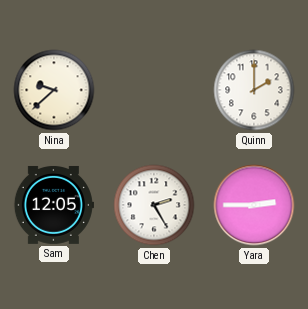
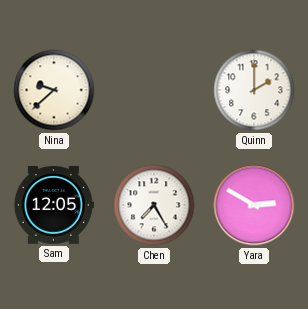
Chen: 2:25 -> 7:25 (154, 205)
Yara: 2:45 -> 2:50 (254, 205)
